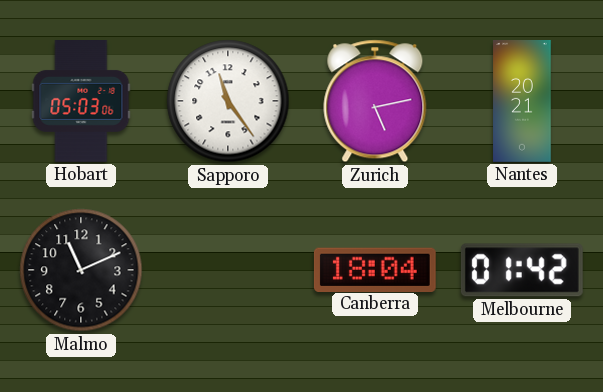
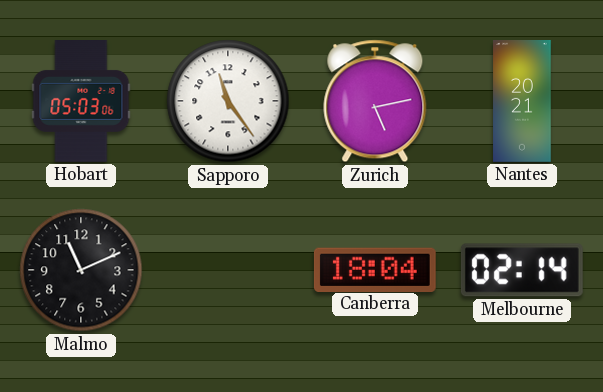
Melbourne: 01:42 -> 02:14 (522, 270)
